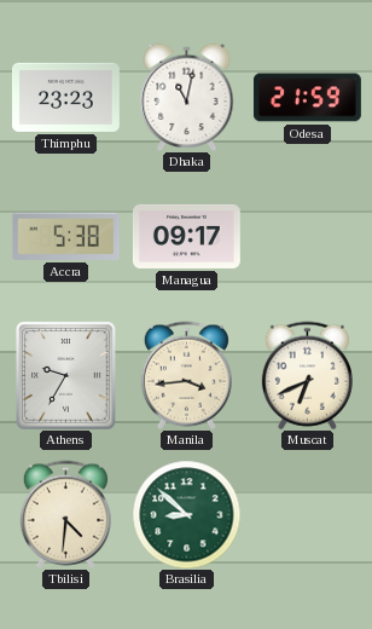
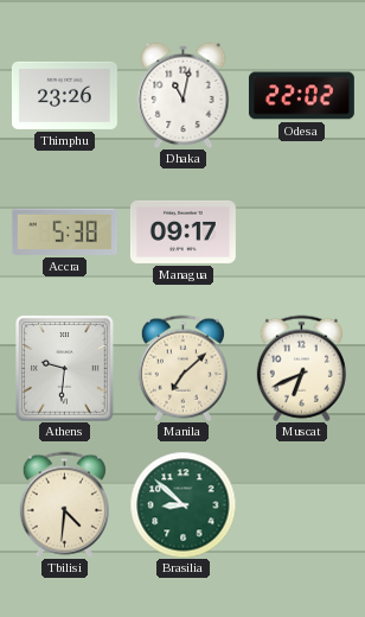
Thimphu: 23:23 -> 23:26 (64, 95)
Odesa: 21:59 -> 22:02 (301, 96)
Athens: 9:35 -> 9:31 (65, 368)
Manila: 3:44 -> 7:08 (182, 368)
